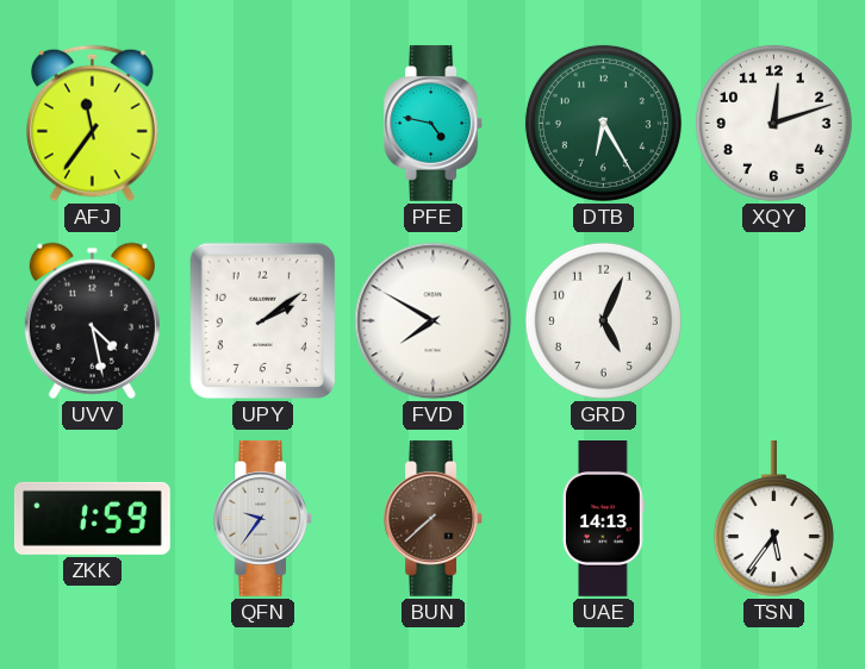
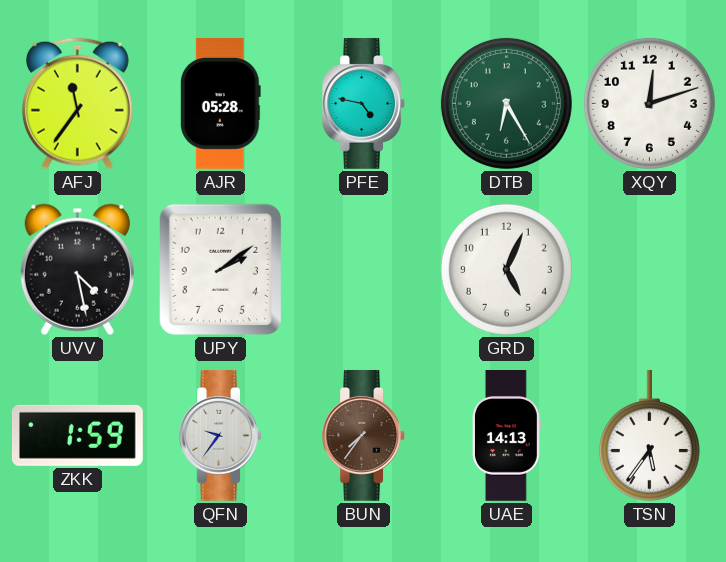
AJR: none -> 05:28 (220, 104)
FVD: 7:50 -> none (434, 321)
BUN: 7:38 -> 7:36 (363, 436)
